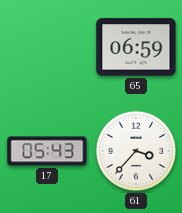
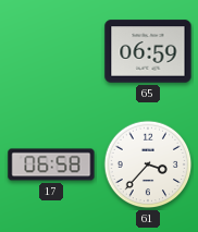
17: 05:43 -> 06:58 (51, 164)
